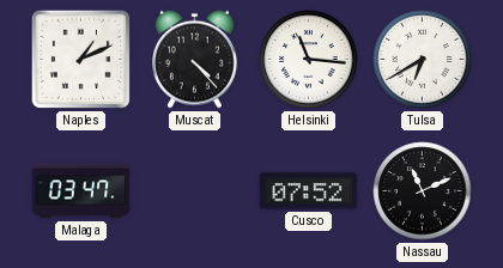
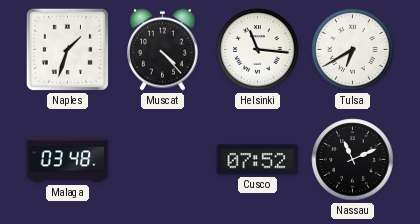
Naples: 1:11 -> 1:33 (67, 49)
Malaga: 03:47 -> 03:48 (68, 160)
